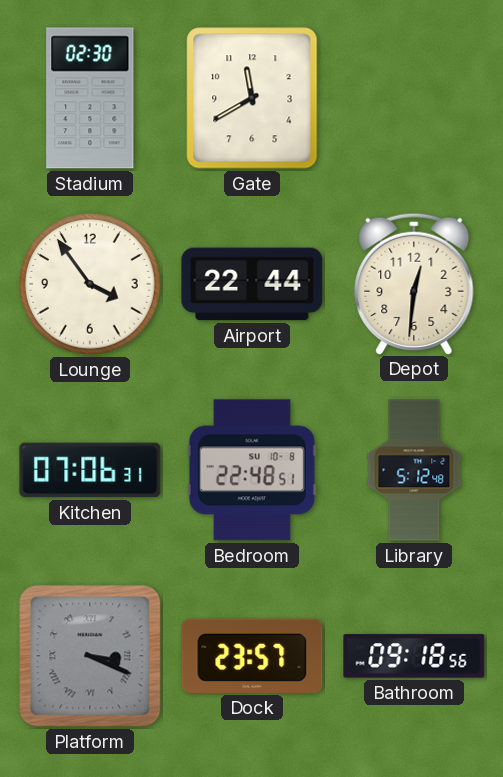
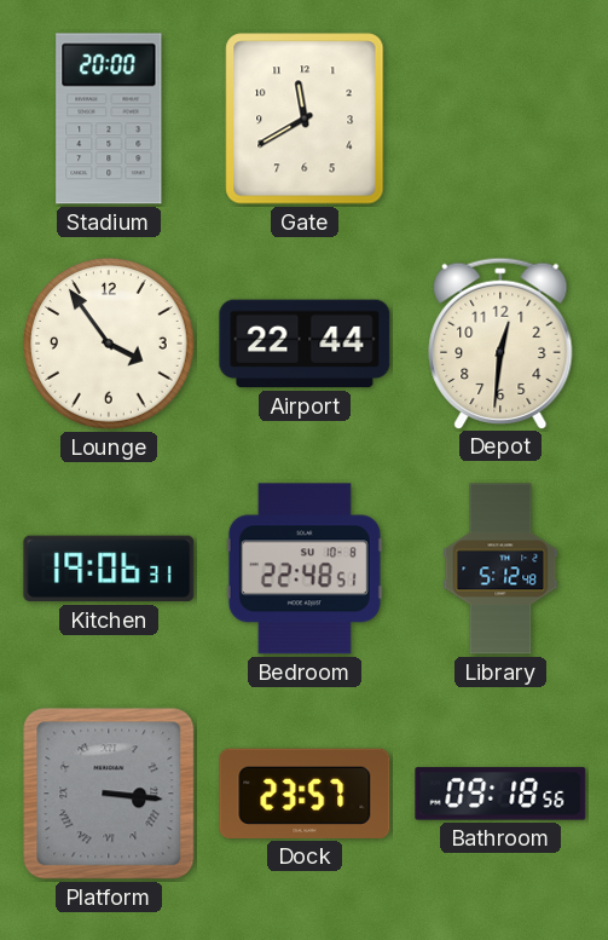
Stadium: 02:30 -> 20:00 (109, 119)
Kitchen: 07:06 -> 19:06 (109, 569)
Platform: 3:19 -> 3:16 (109, 794)
